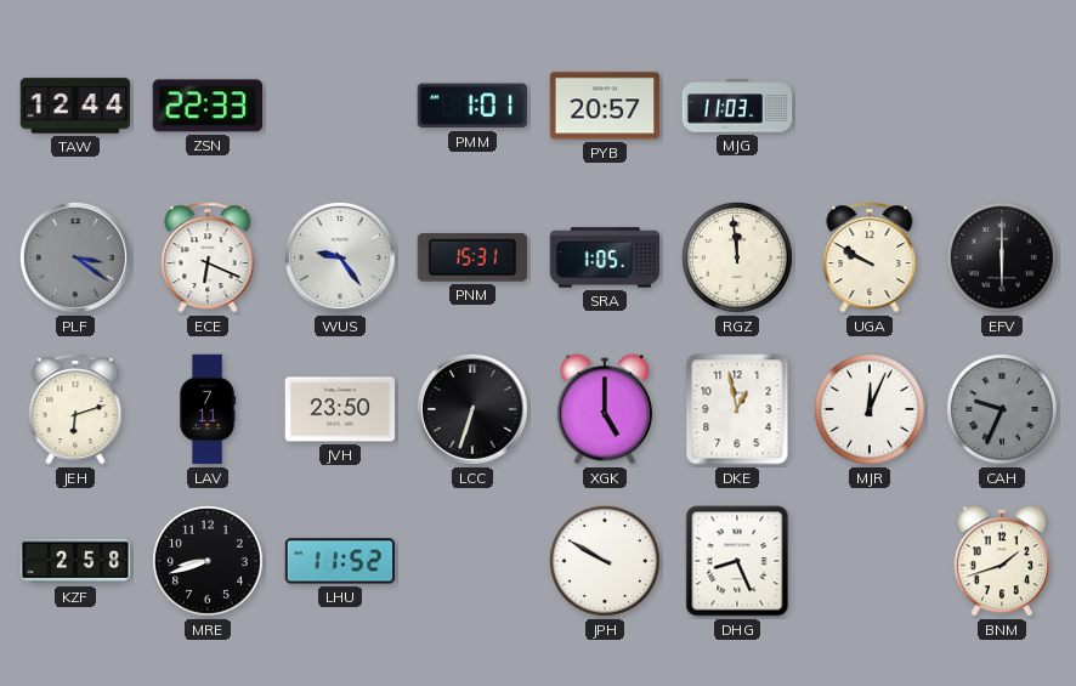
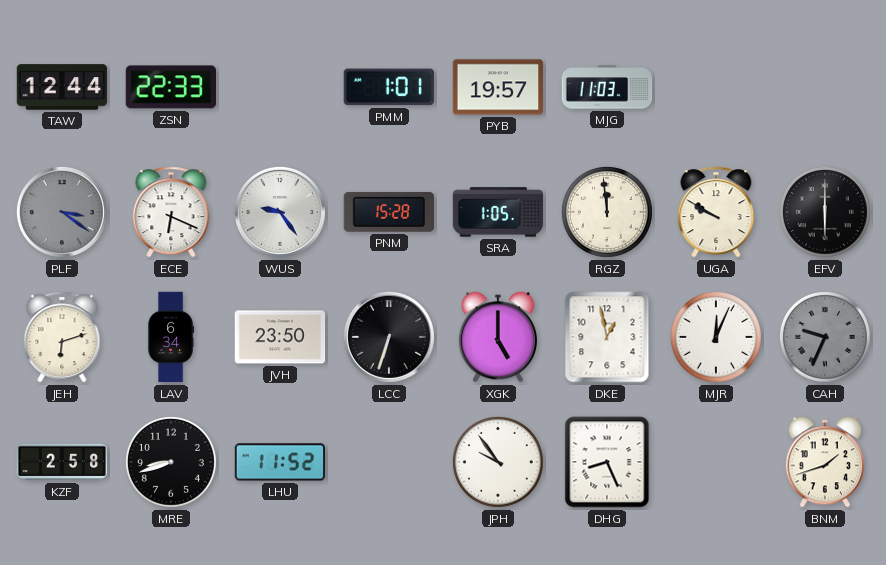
PYB: 20:57 -> 19:57 (498, 87)
PNM: 15:31 -> 15:28 (388, 212)
LAV: 7:11 -> 6:34 (172, 337)
JPH: 9:50 -> 9:54 (498, 462)
